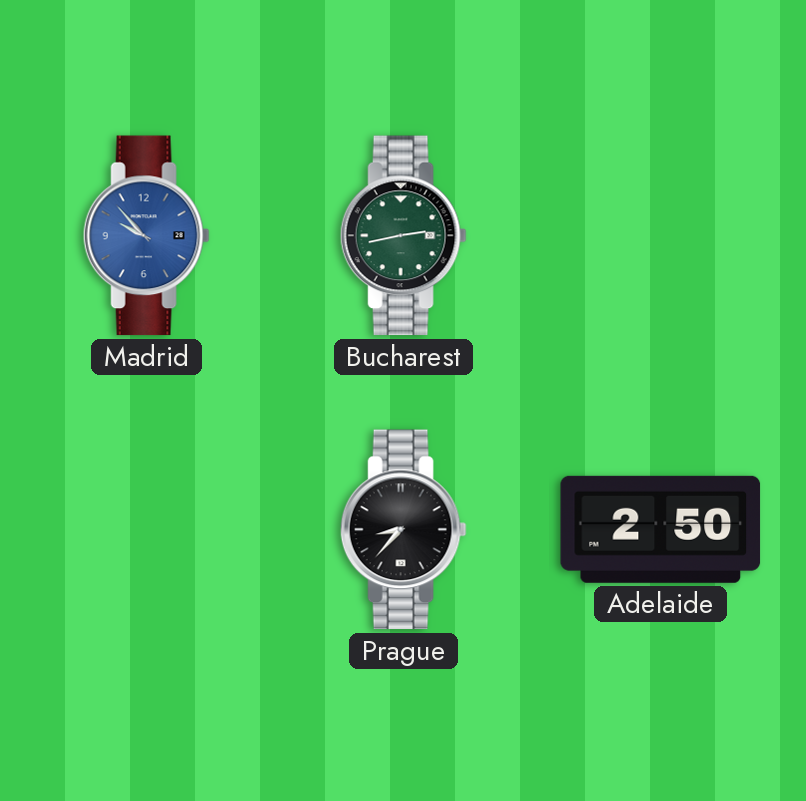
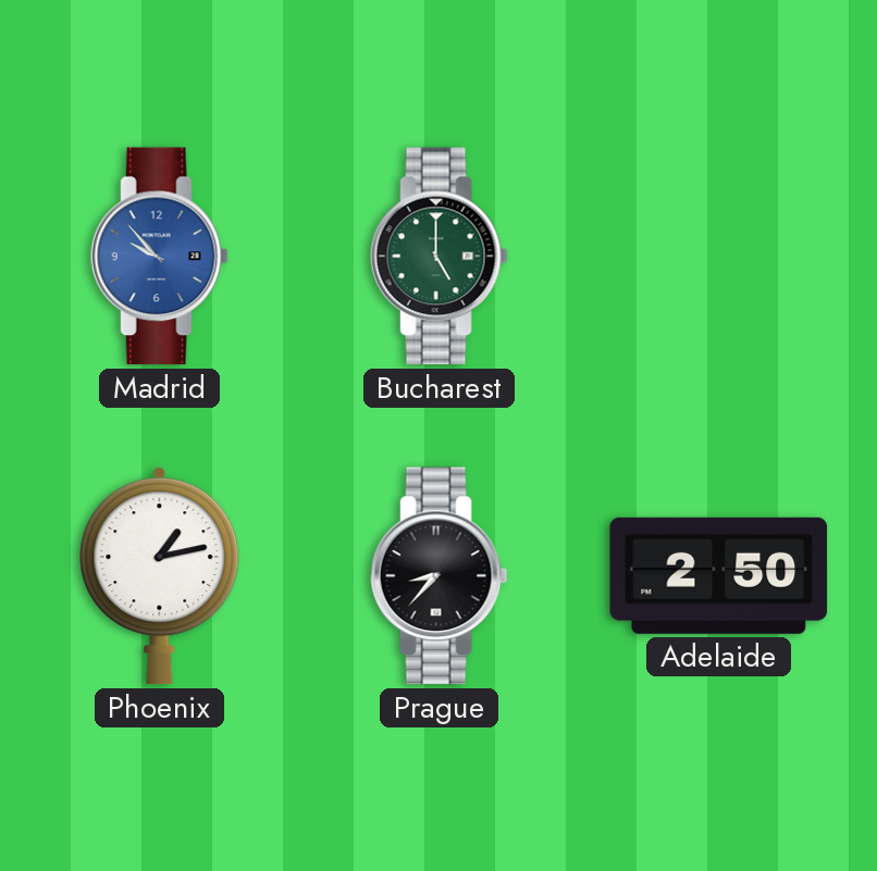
Bucharest: 2:43 -> 5:00 (439, 257)
Phoenix: none -> 1:13 (160, 576)
